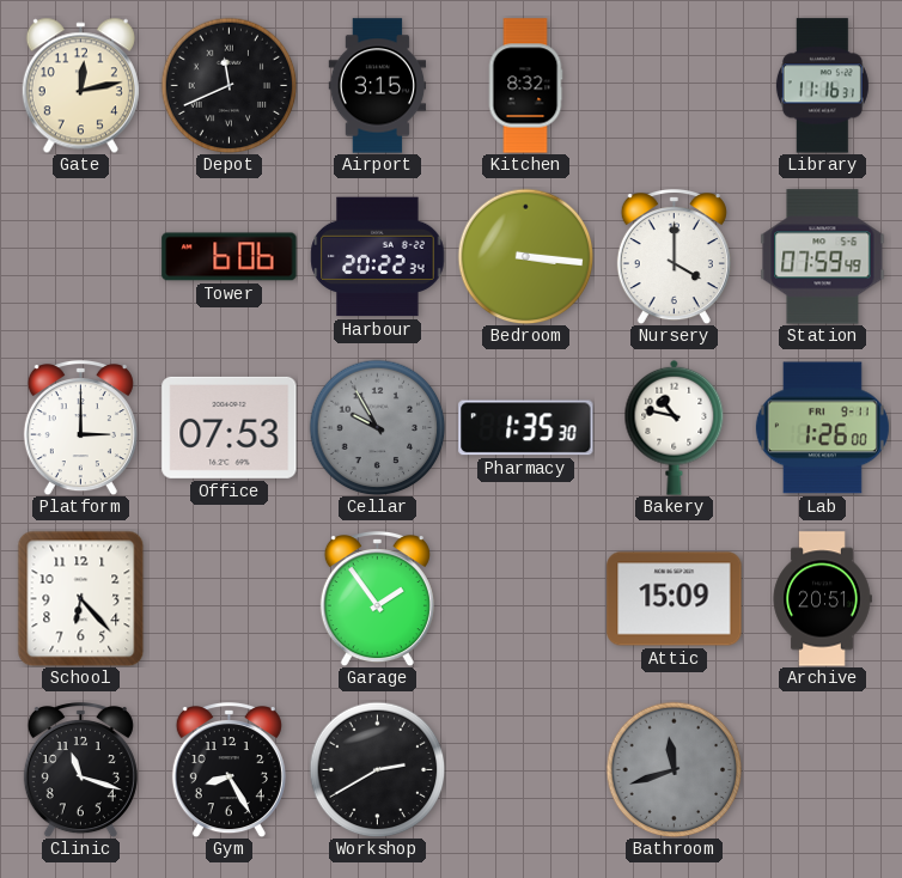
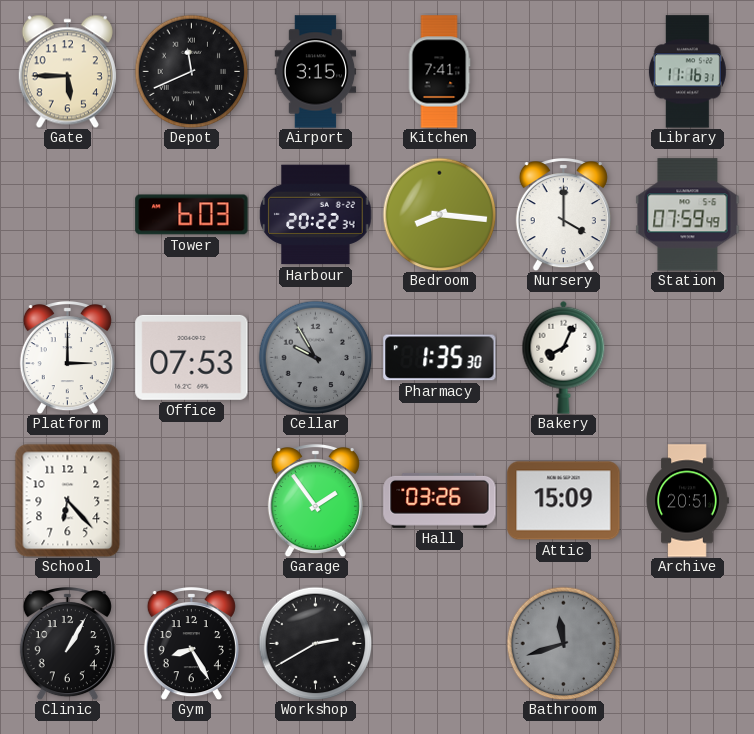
Gate: 12:13 -> 5:45 (67, 71)
Kitchen: 8:32 -> 7:41 (439, 72)
Tower: 6:06 -> 6:03 (192, 215)
Bedroom: 3:16 -> 8:16 (439, 214)
Bakery: 10:47 -> 8:04 (564, 357)
Lab: 1:26 -> none (822, 428)
Hall: none -> 03:26 (440, 500)
Clinic: 11:18 -> 1:05 (67, 644)
